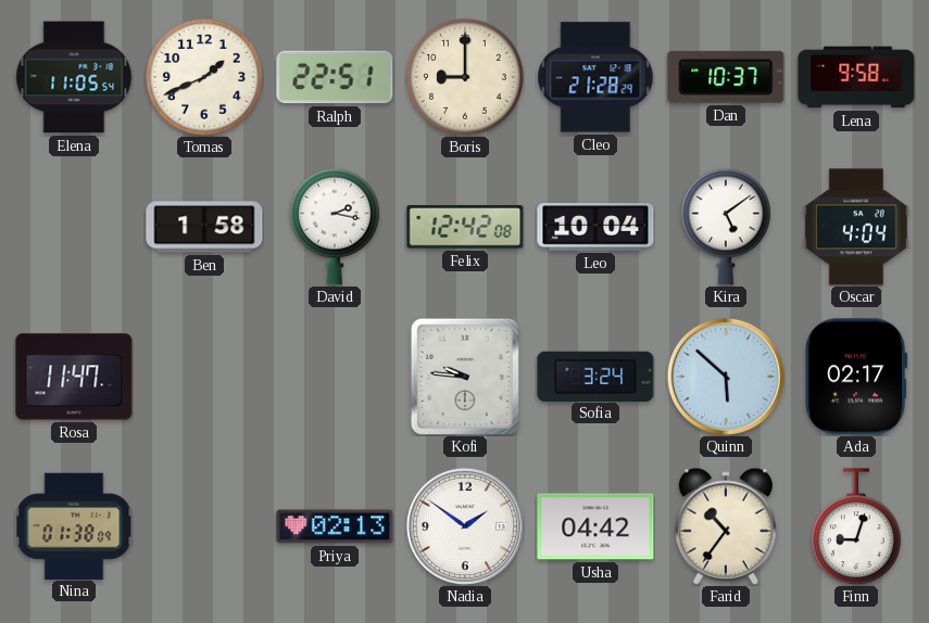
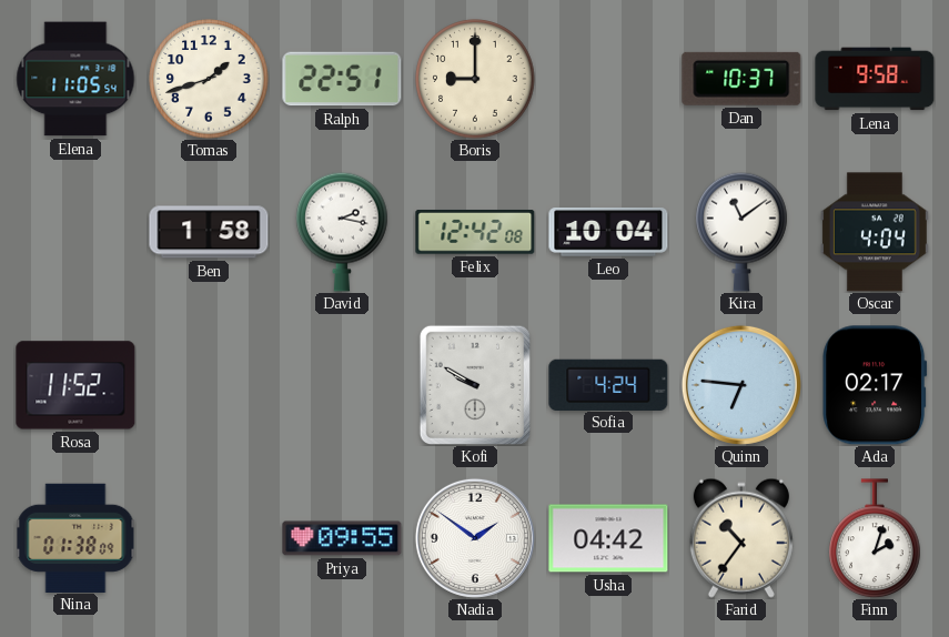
Tomas: 1:41 -> 1:42 (209, 79)
Cleo: 21:28 -> none (595, 77)
Kira: 5:09 -> 11:09 (741, 232)
Rosa: 11:47 -> 11:52 (75, 385)
Kofi: 9:46 -> 9:50 (475, 385)
Sofia: 3:24 -> 4:24 (608, 384)
Quinn: 5:52 -> 6:46 (741, 385)
Priya: 02:13 -> 09:55 (342, 538)
Finn: 9:03 -> 2:03 (875, 538)
